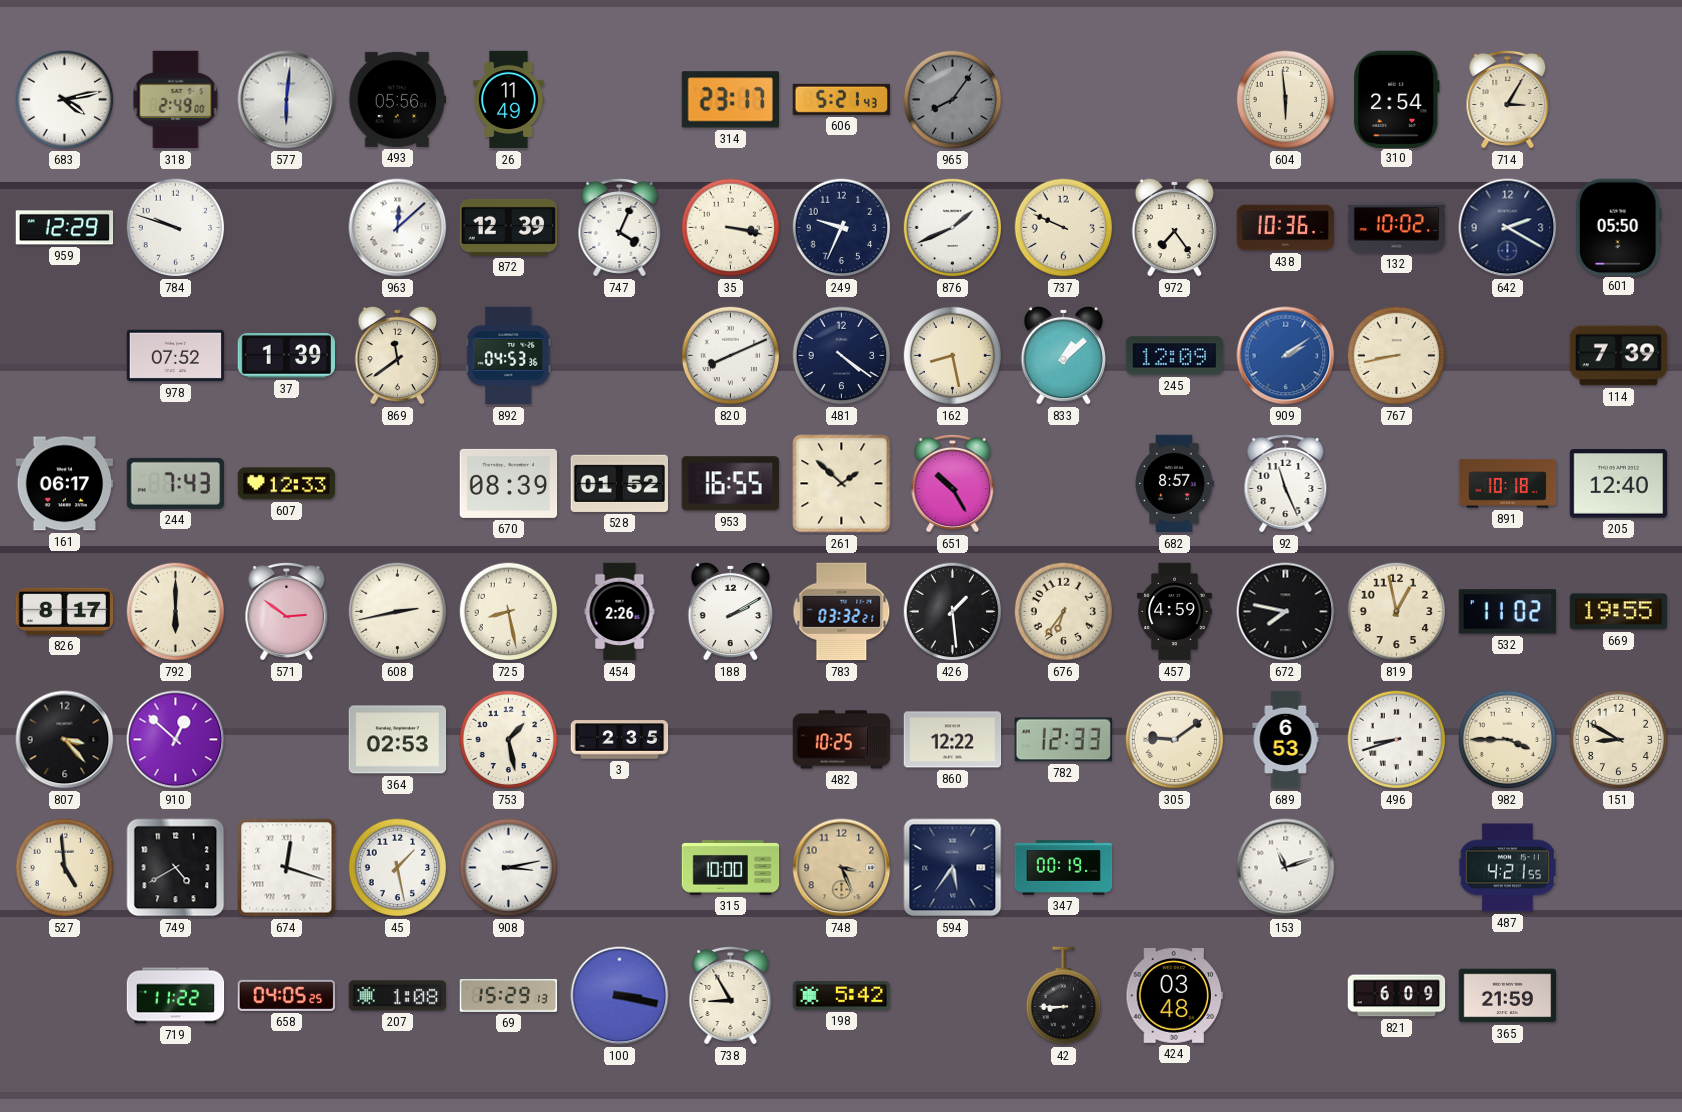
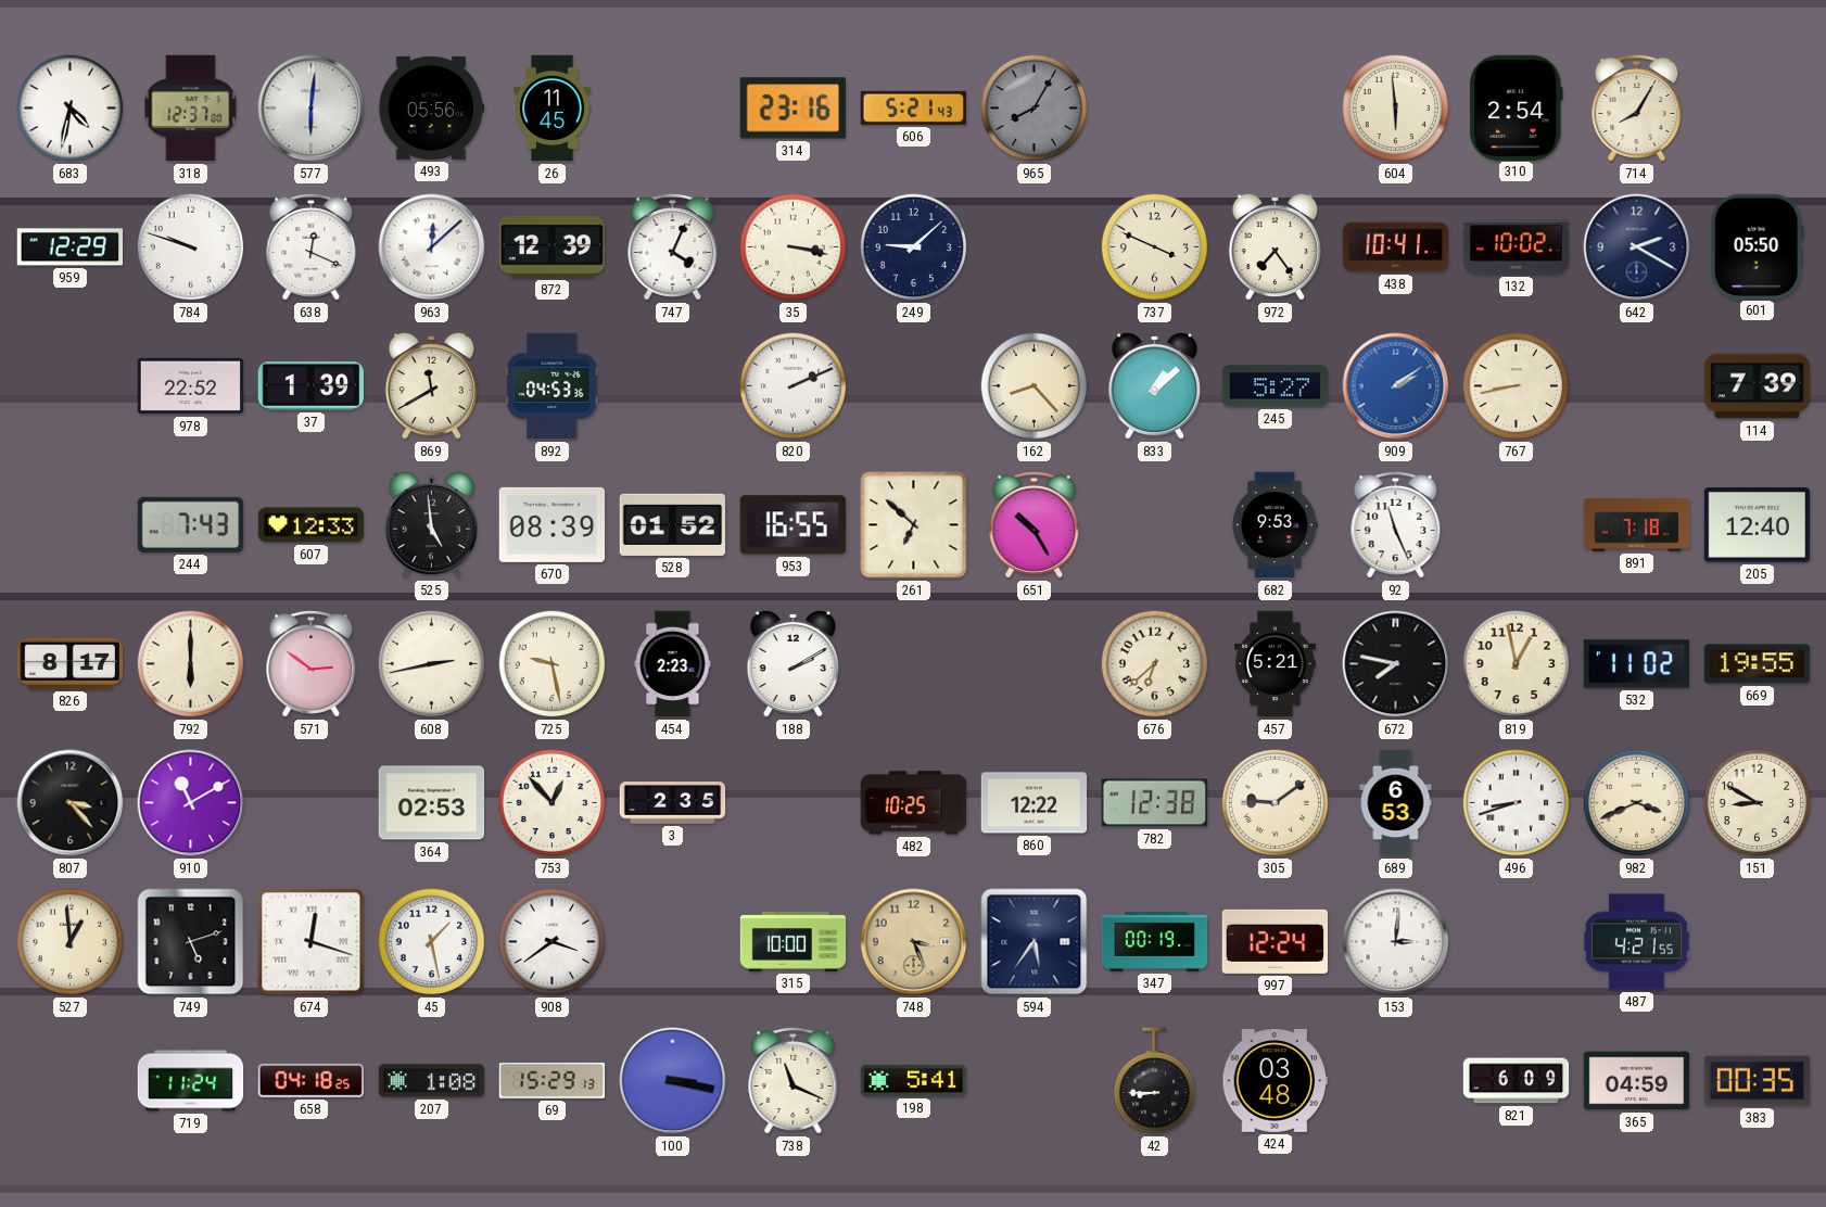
683: 4:13 -> 4:32 (71, 109)
318: 2:49 -> 12:37 (191, 109)
26: 11:49 -> 11:45 (553, 109)
314: 23:17 -> 23:16 (792, 109)
965: 8:06 -> 8:05 (1035, 109)
714: 3:05 -> 8:05 (1637, 109)
638: none -> 12:19 (312, 247)
249: 9:34 -> 9:08 (914, 247)
876: 1:41 -> none (953, 228)
737: 9:49 -> 3:49 (1155, 247)
438: 10:36 -> 10:41 (1396, 247)
978: 07:52 -> 22:52 (191, 386)
869: 11:39 -> 11:40 (431, 385)
820: 8:11 -> 2:11 (794, 386)
481: 4:21 -> none (842, 356)
162: 8:28 -> 8:23 (1035, 386)
245: 12:09 -> 5:27 (1276, 386)
161: 06:17 -> none (65, 484)
525: none -> 4:59 (431, 524)
261: 1:52 -> 6:52 (914, 525)
682: 8:57 -> 9:53 (1275, 525)
891: 10:18 -> 7:18 (1637, 525)
725: 8:28 -> 9:28 (553, 664)
454: 2:26 -> 2:23 (673, 664)
783: 03:32 -> none (842, 612)
426: 1:29 -> none (953, 612)
676: 6:36 -> 6:38 (1155, 664)
457: 4:59 -> 5:21 (1276, 664)
910: 12:52 -> 11:10 (191, 803)
753: 1:28 -> 12:53 (553, 803)
782: 12:33 -> 12:38 (1154, 803)
982: 3:45 -> 3:41 (1637, 803)
527: 4:59 -> 12:59 (71, 942)
749: 4:40 -> 5:12 (191, 942)
908: 3:13 -> 3:39 (553, 942)
997: none -> 12:24 (1276, 941)
153: 11:12 -> 3:01 (1396, 942)
719: 11:22 -> 11:24 (191, 1081)
658: 04:05 -> 04:18 (310, 1080)
738: 8:55 -> 11:19 (794, 1081)
198: 5:42 -> 5:41 (914, 1081)
365: 21:59 -> 04:59 (1637, 1081)
383: none -> 00:35 (1758, 1081)
